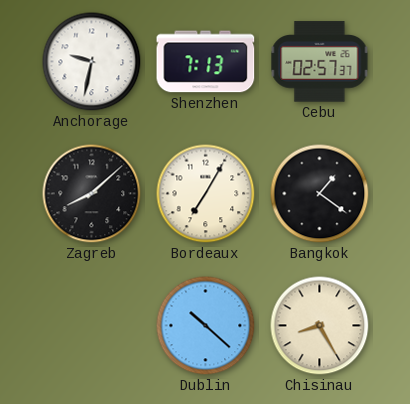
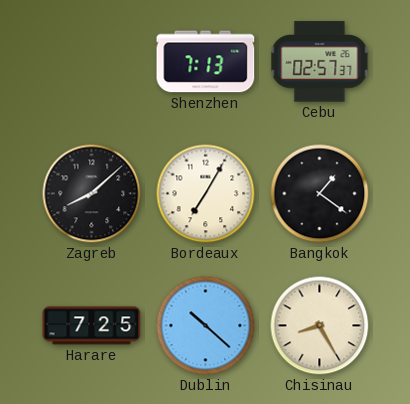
Anchorage: 9:32 -> none (92, 62)
Harare: none -> 7:25 (92, 326)
